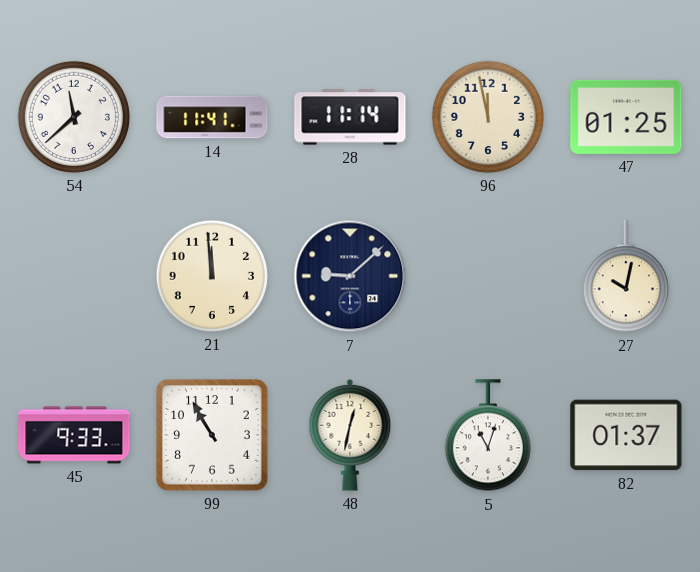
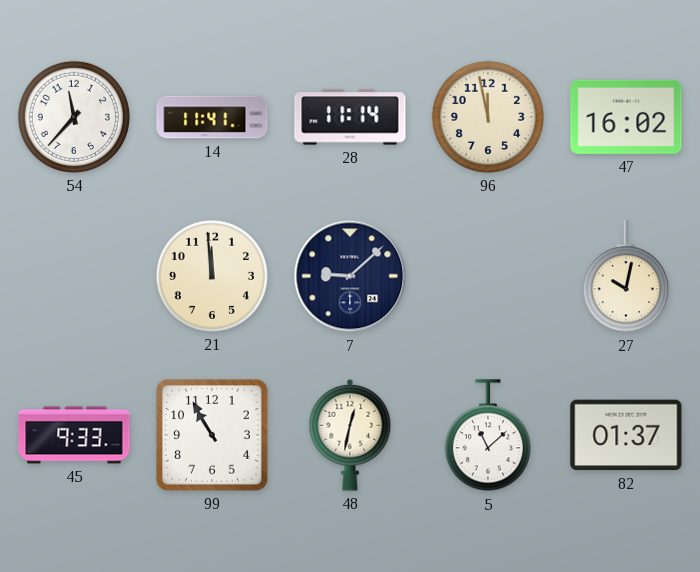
54: 11:38 -> 11:37 (74, 117)
47: 01:25 -> 16:02 (626, 117)
5: 11:03 -> 11:08 (488, 436)
